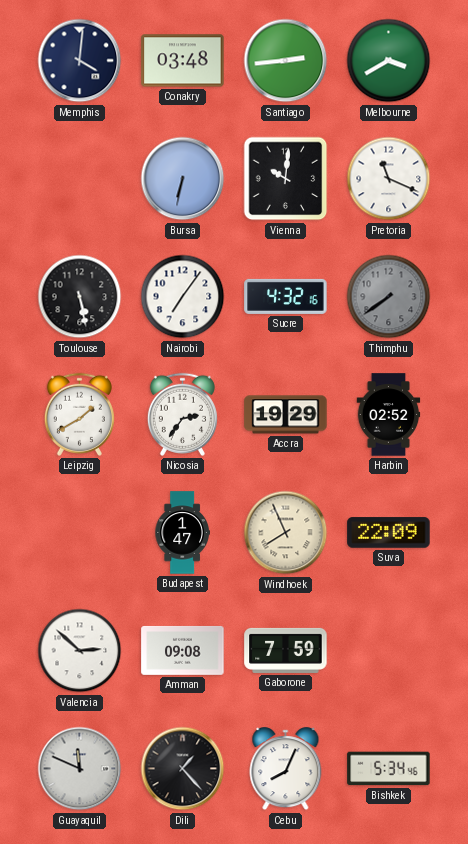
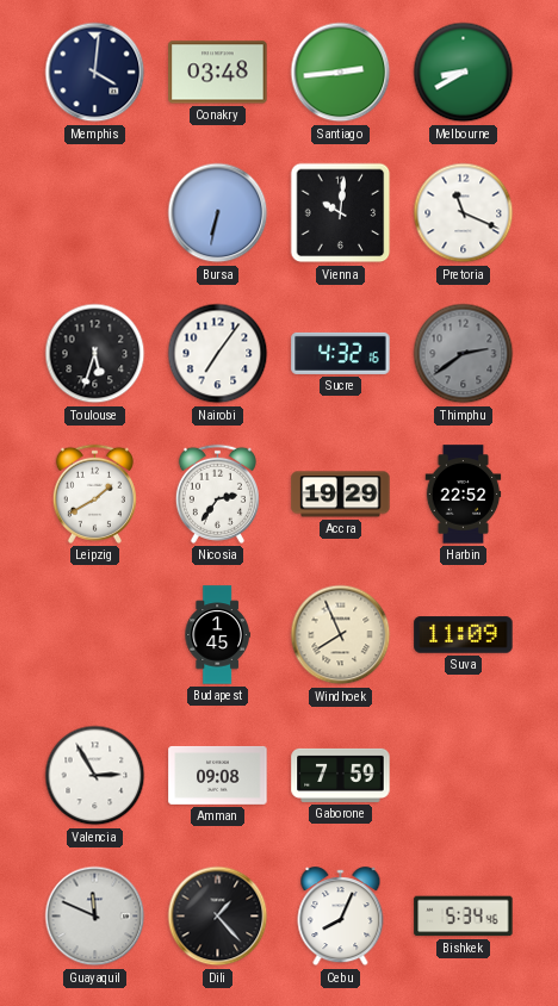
Melbourne: 3:40 -> 8:40 (464, 73)
Toulouse: 5:28 -> 5:33 (95, 354)
Thimphu: 7:39 -> 2:39 (464, 354)
Harbin: 02:52 -> 22:52 (464, 495)
Budapest: 1:47 -> 1:45 (217, 635)
Suva: 22:09 -> 11:09 (464, 635)
Valencia: 2:52 -> 2:55 (95, 776)
